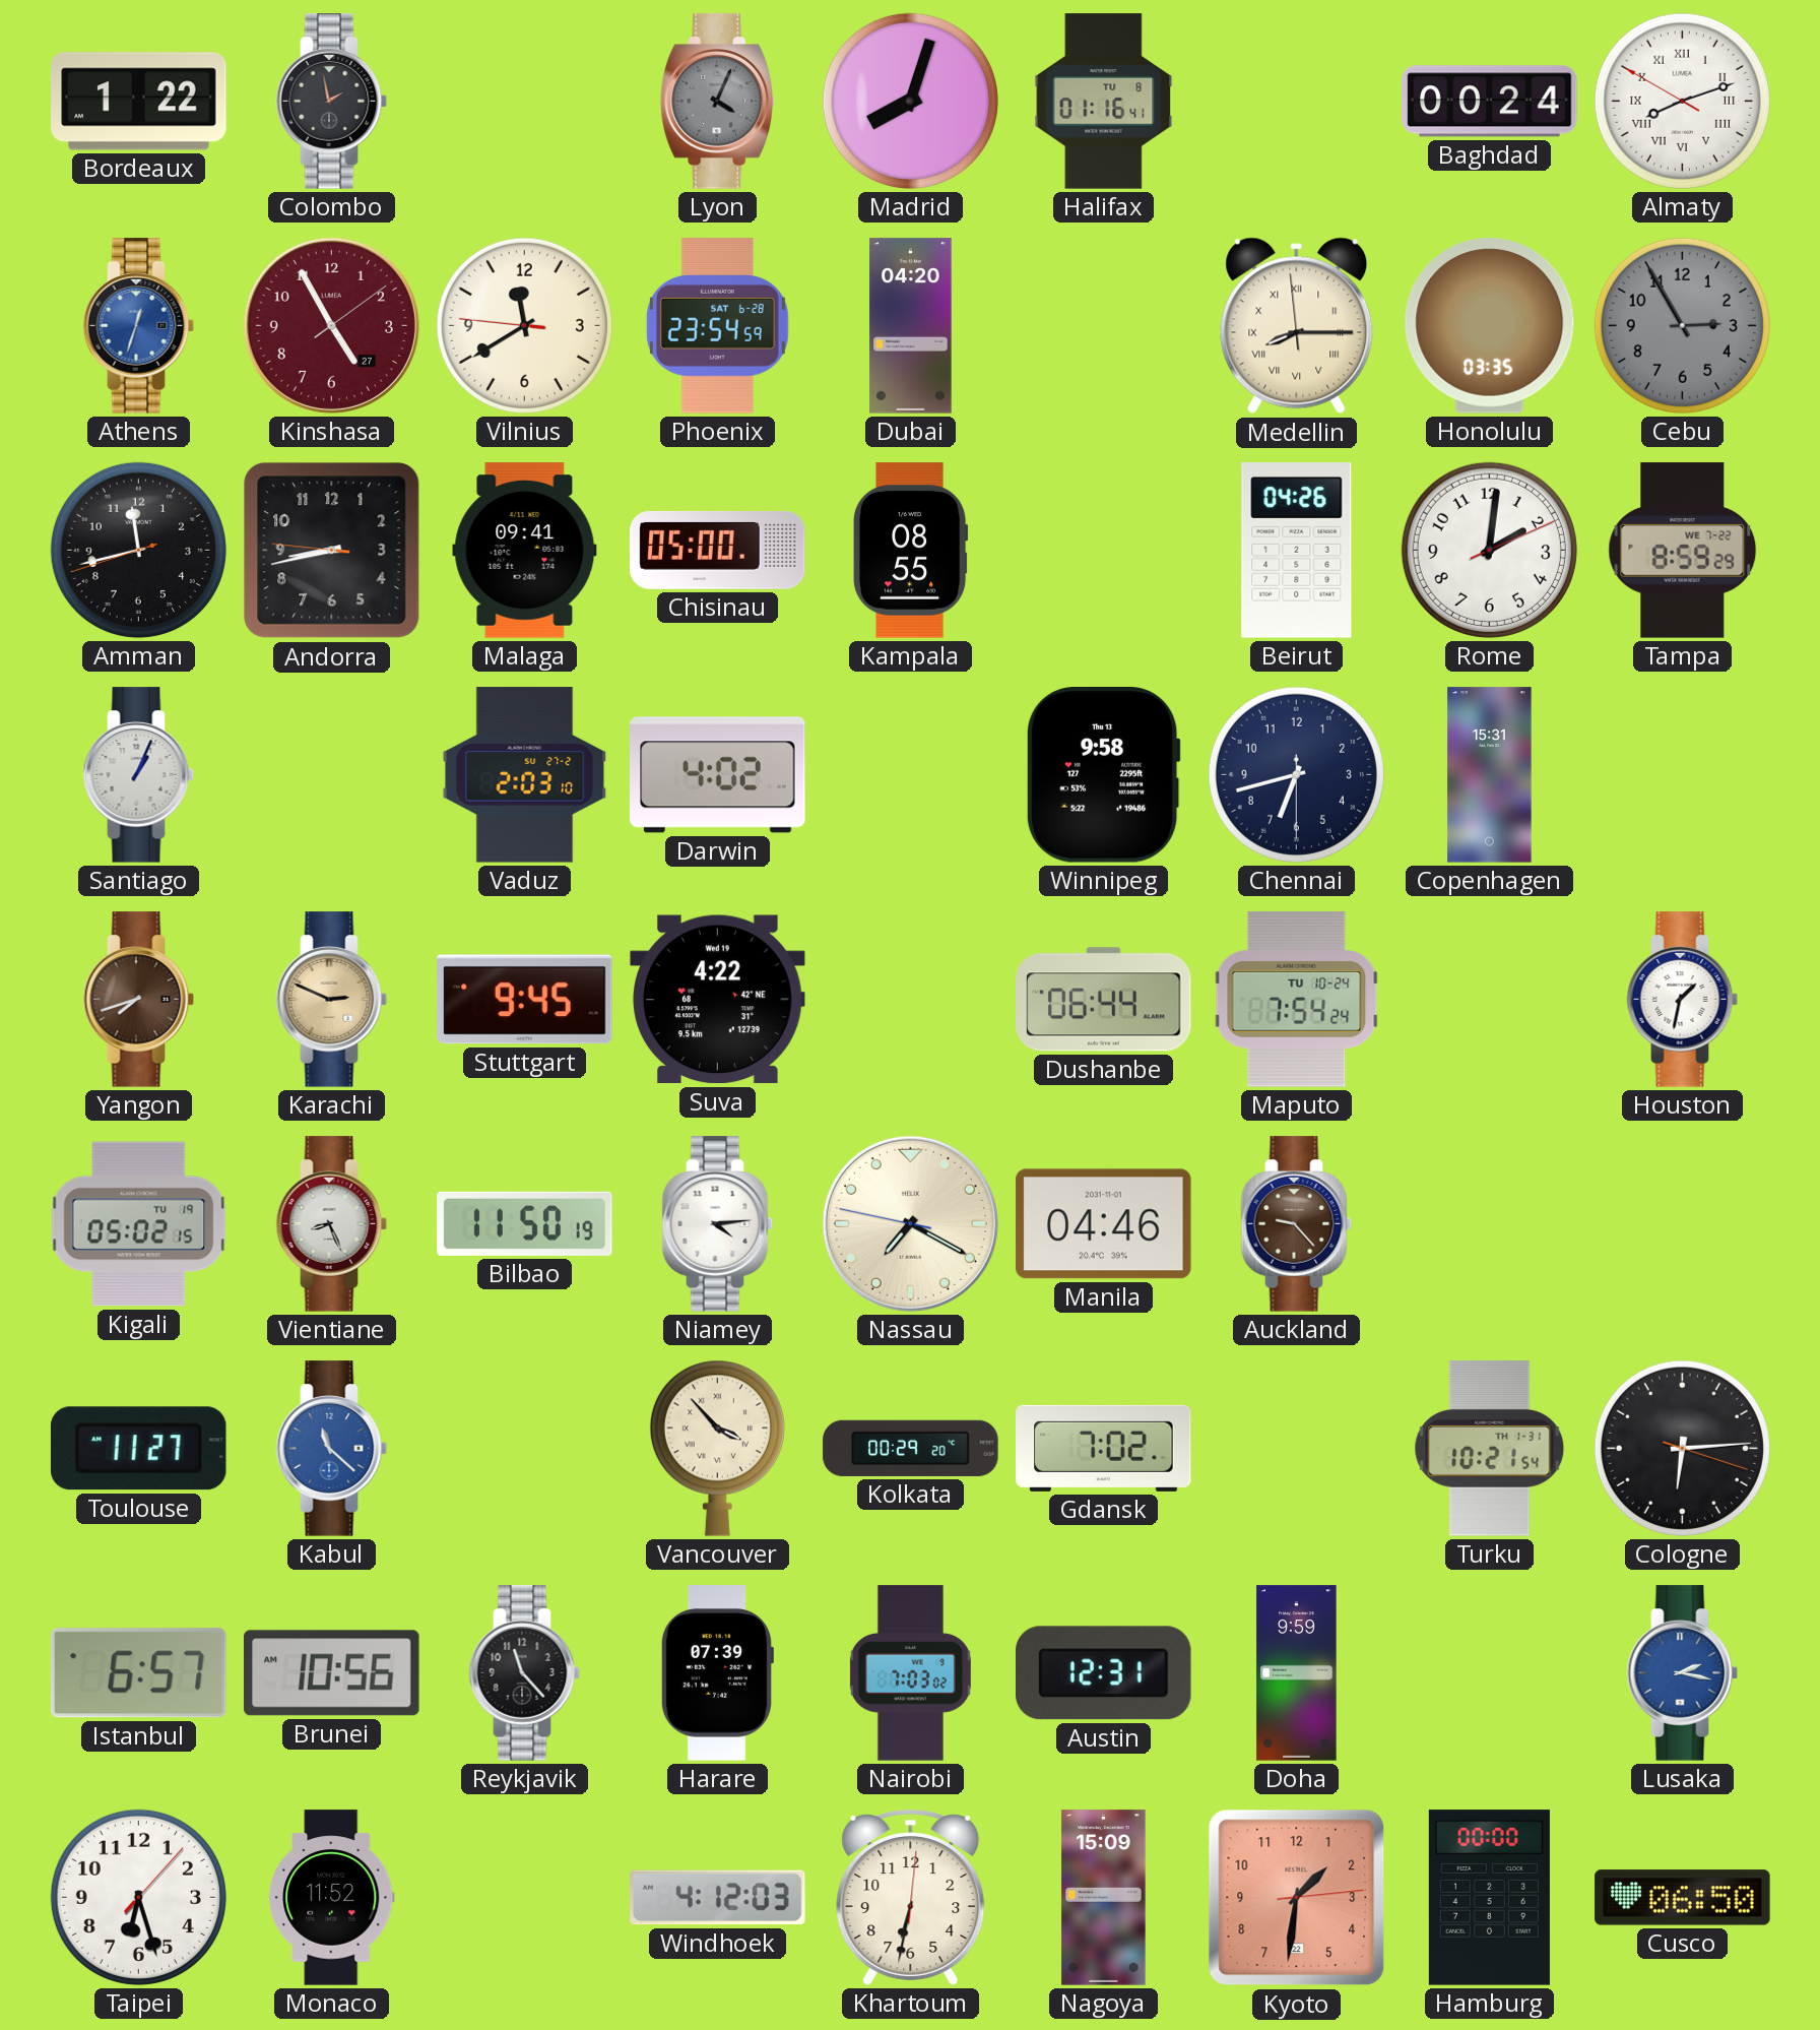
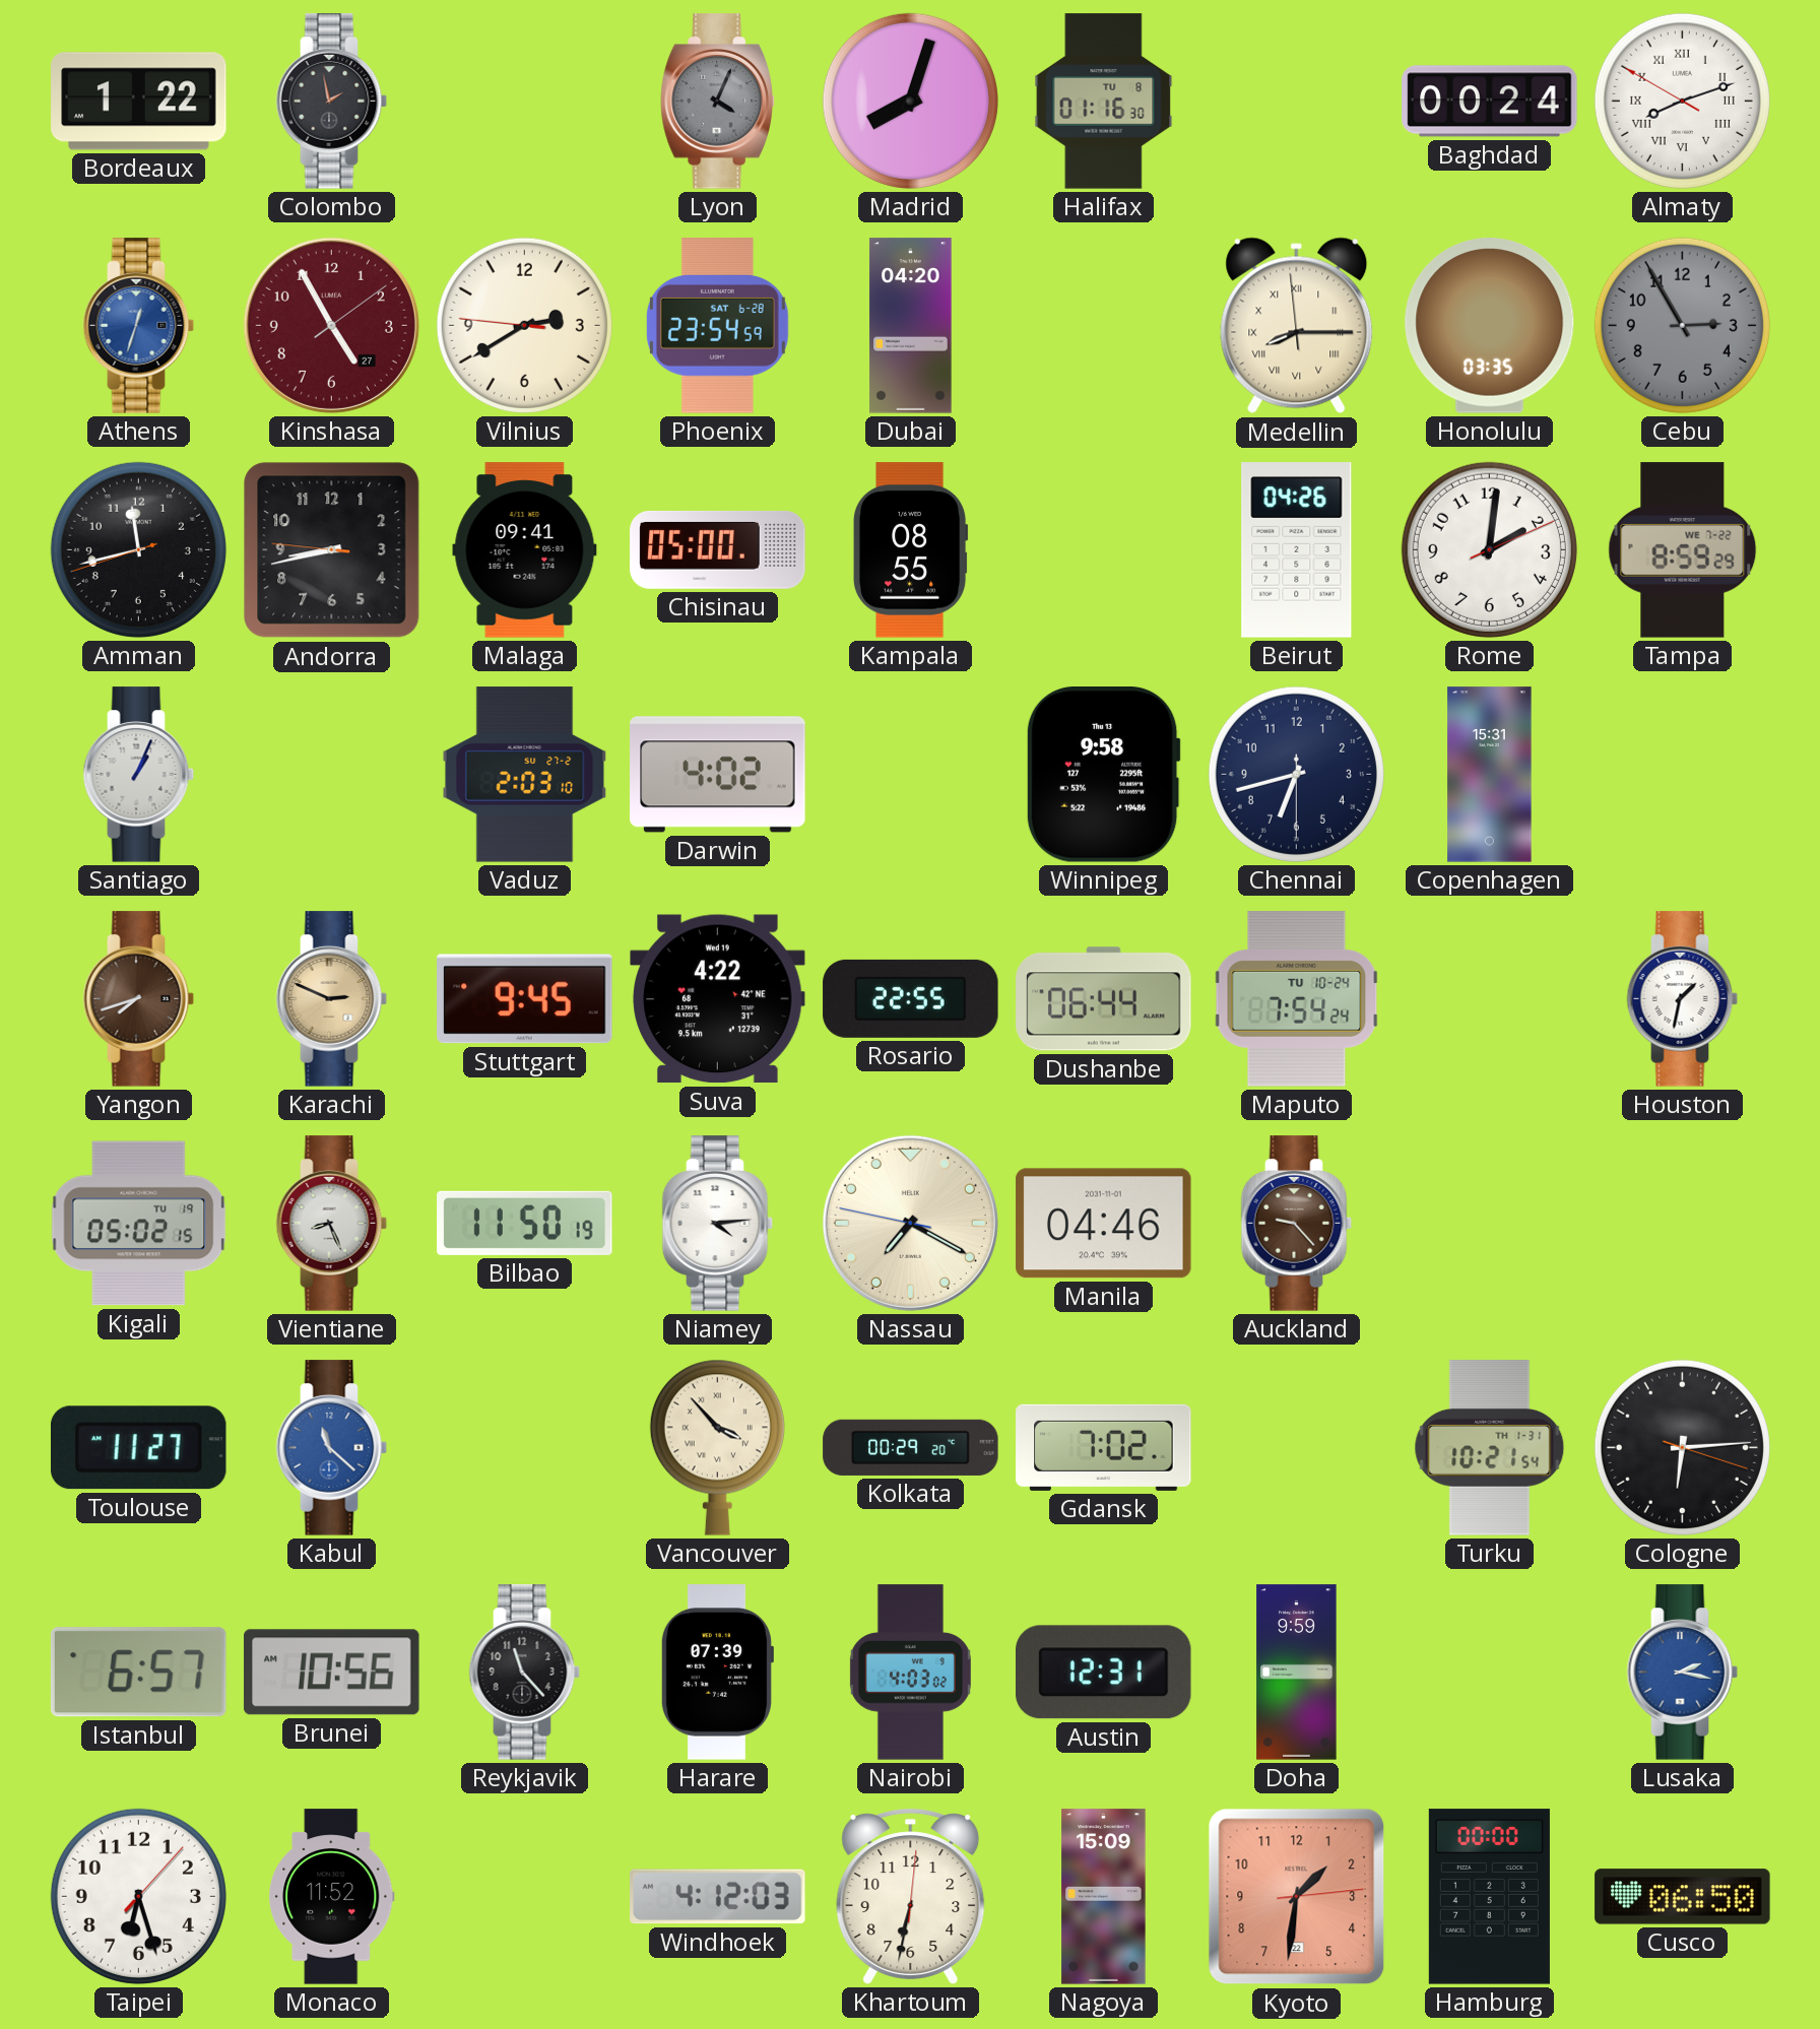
Halifax: 01:16:41 -> 01:16:30 (1104, 102)
Vilnius: 11:39 -> 2:39 (524, 325)
Rosario: none -> 22:55 (911, 998)
Nairobi: 7:03 -> 4:03 (910, 1673)
